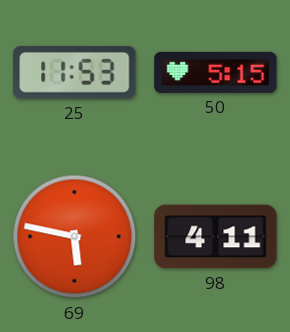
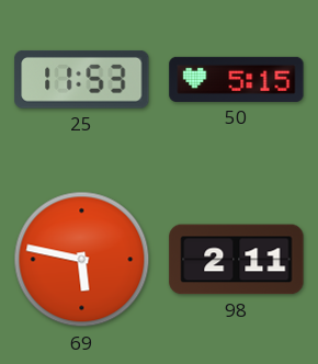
98: 4:11 -> 2:11 (237, 260)
